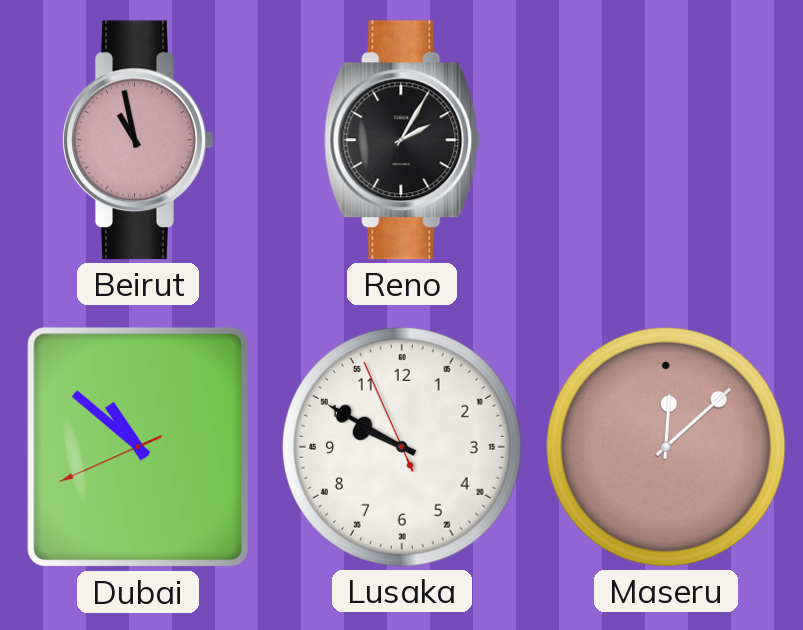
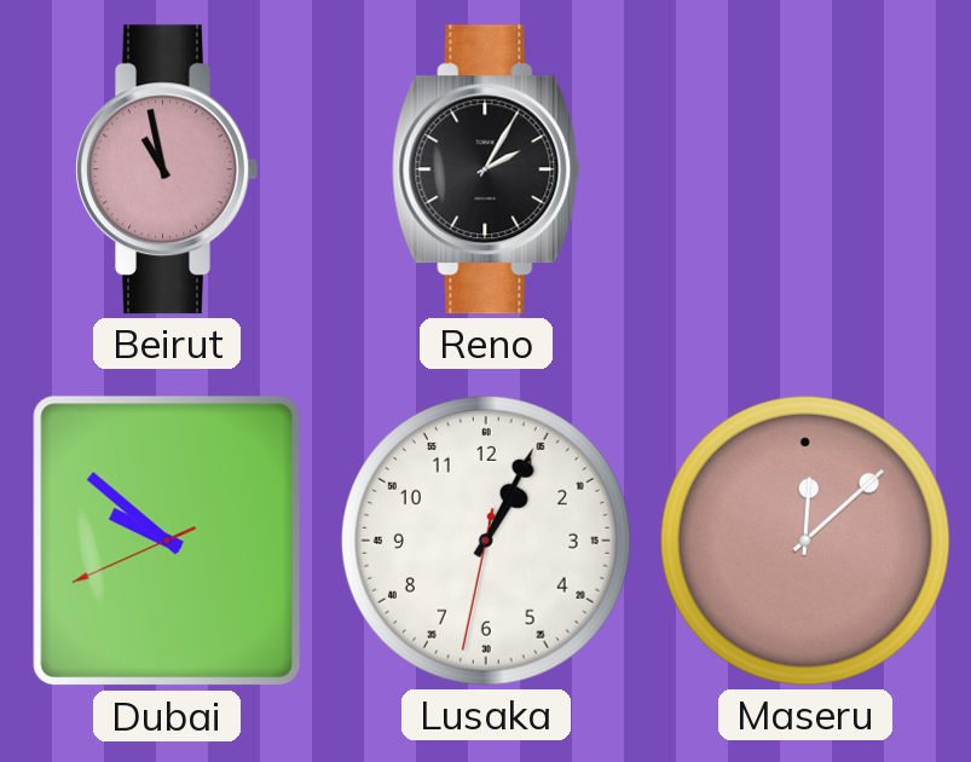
Dubai: 10:51 -> 9:51 (167, 541)
Lusaka: 9:49 -> 1:04 (486, 541)
